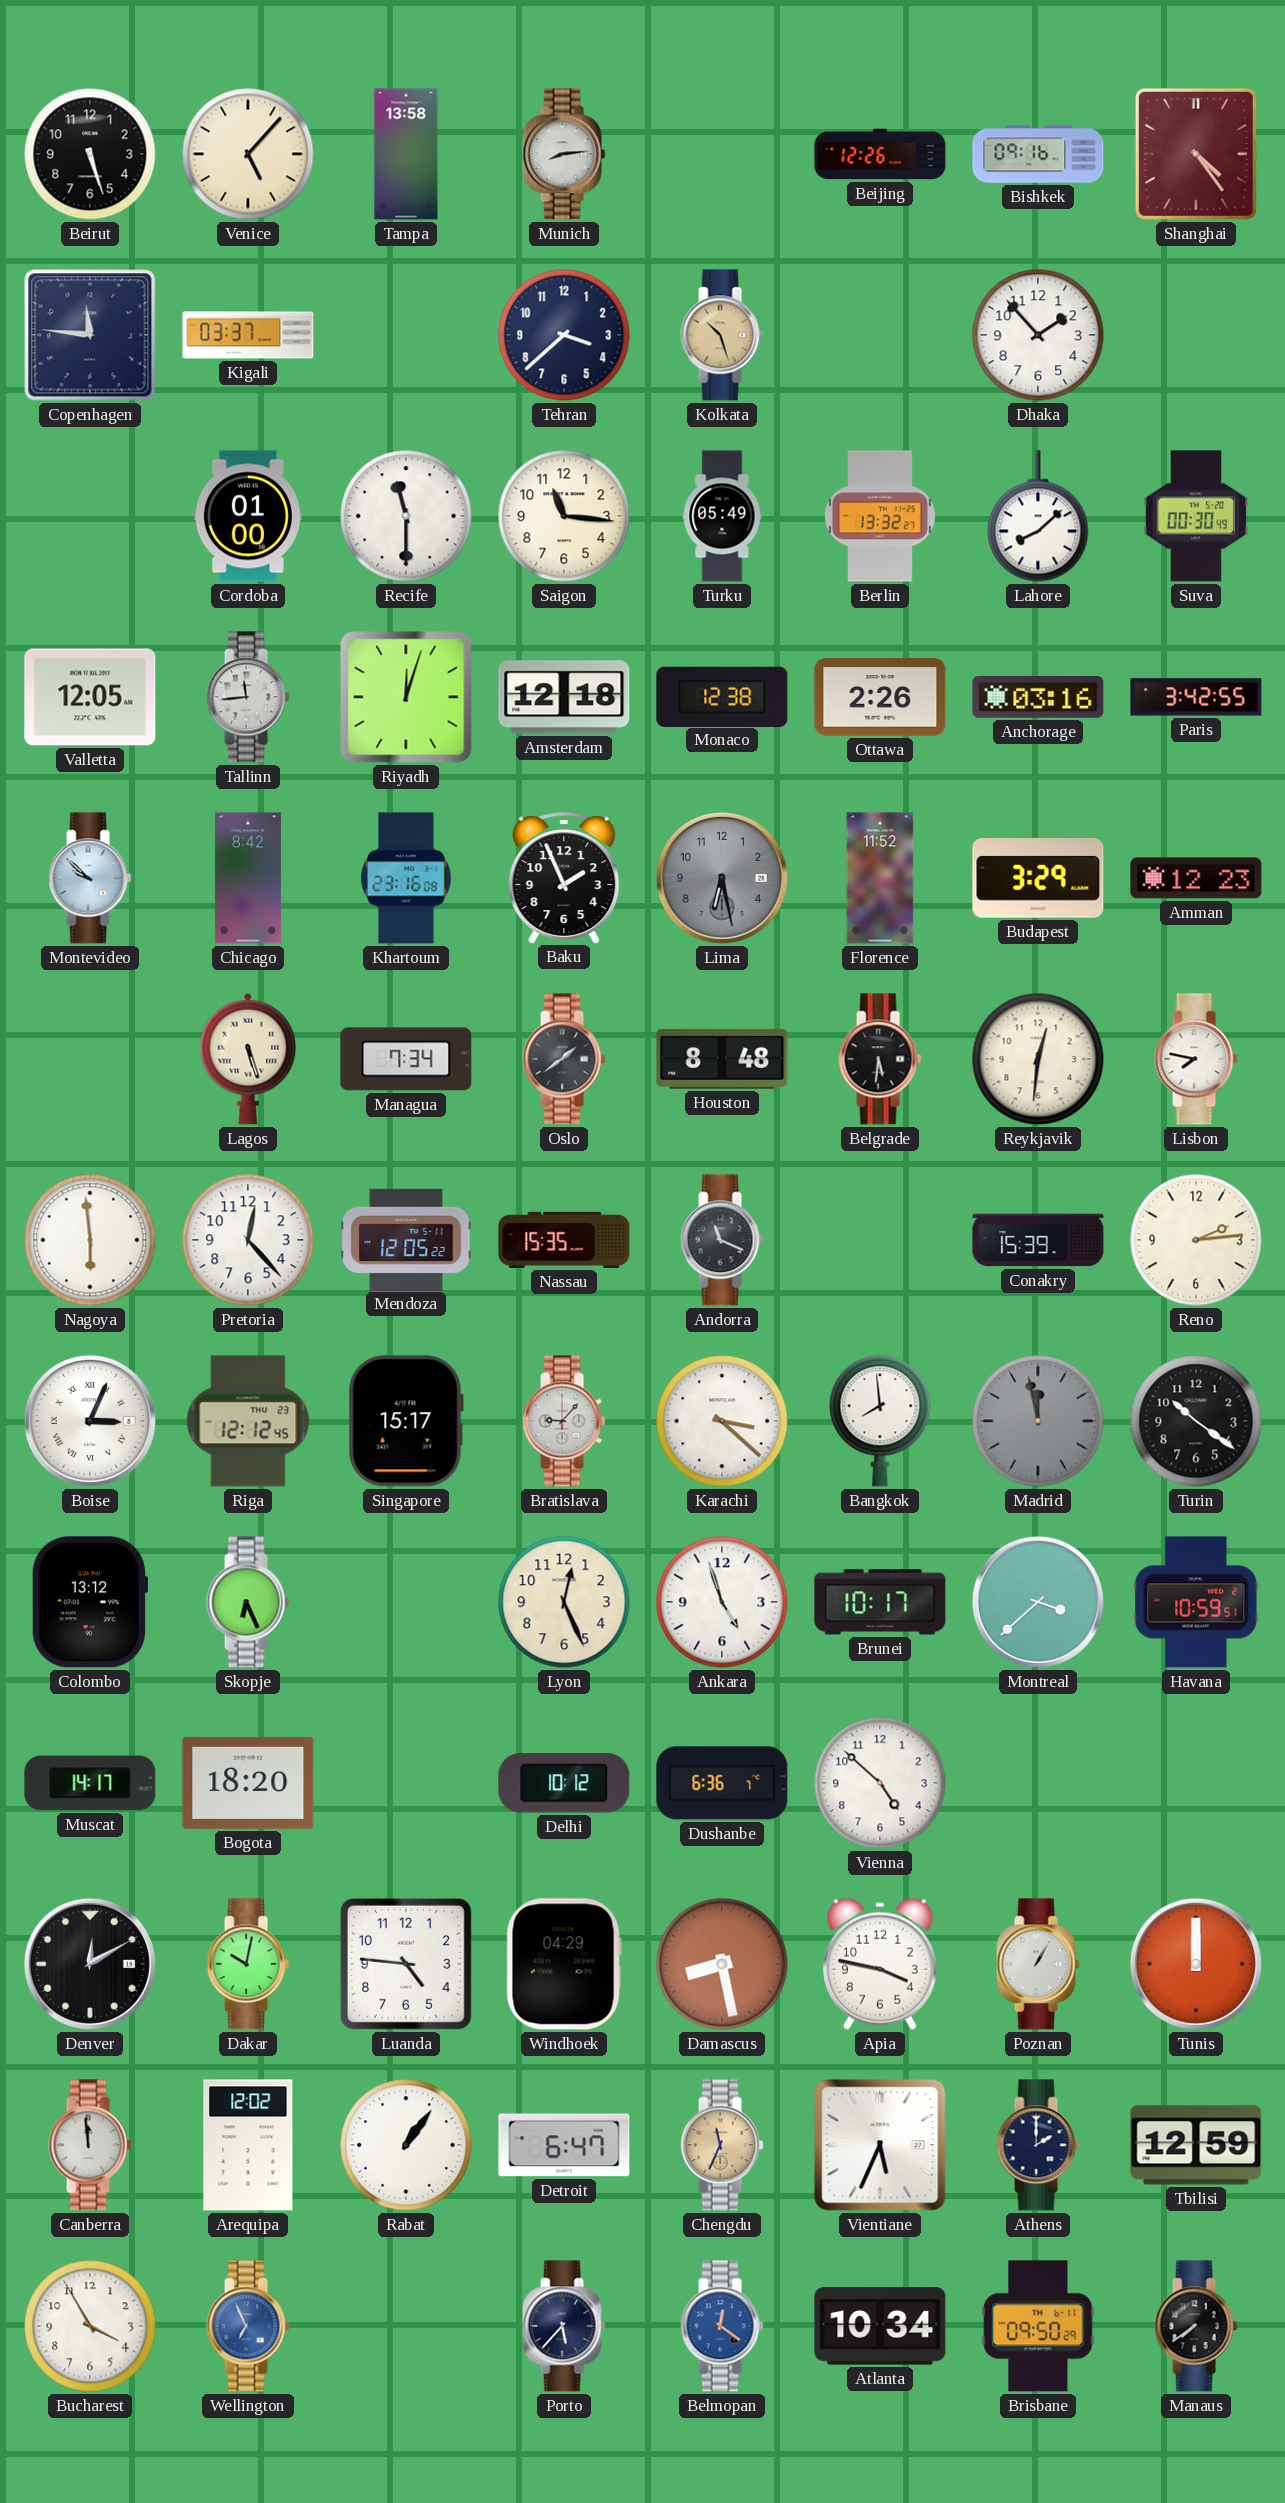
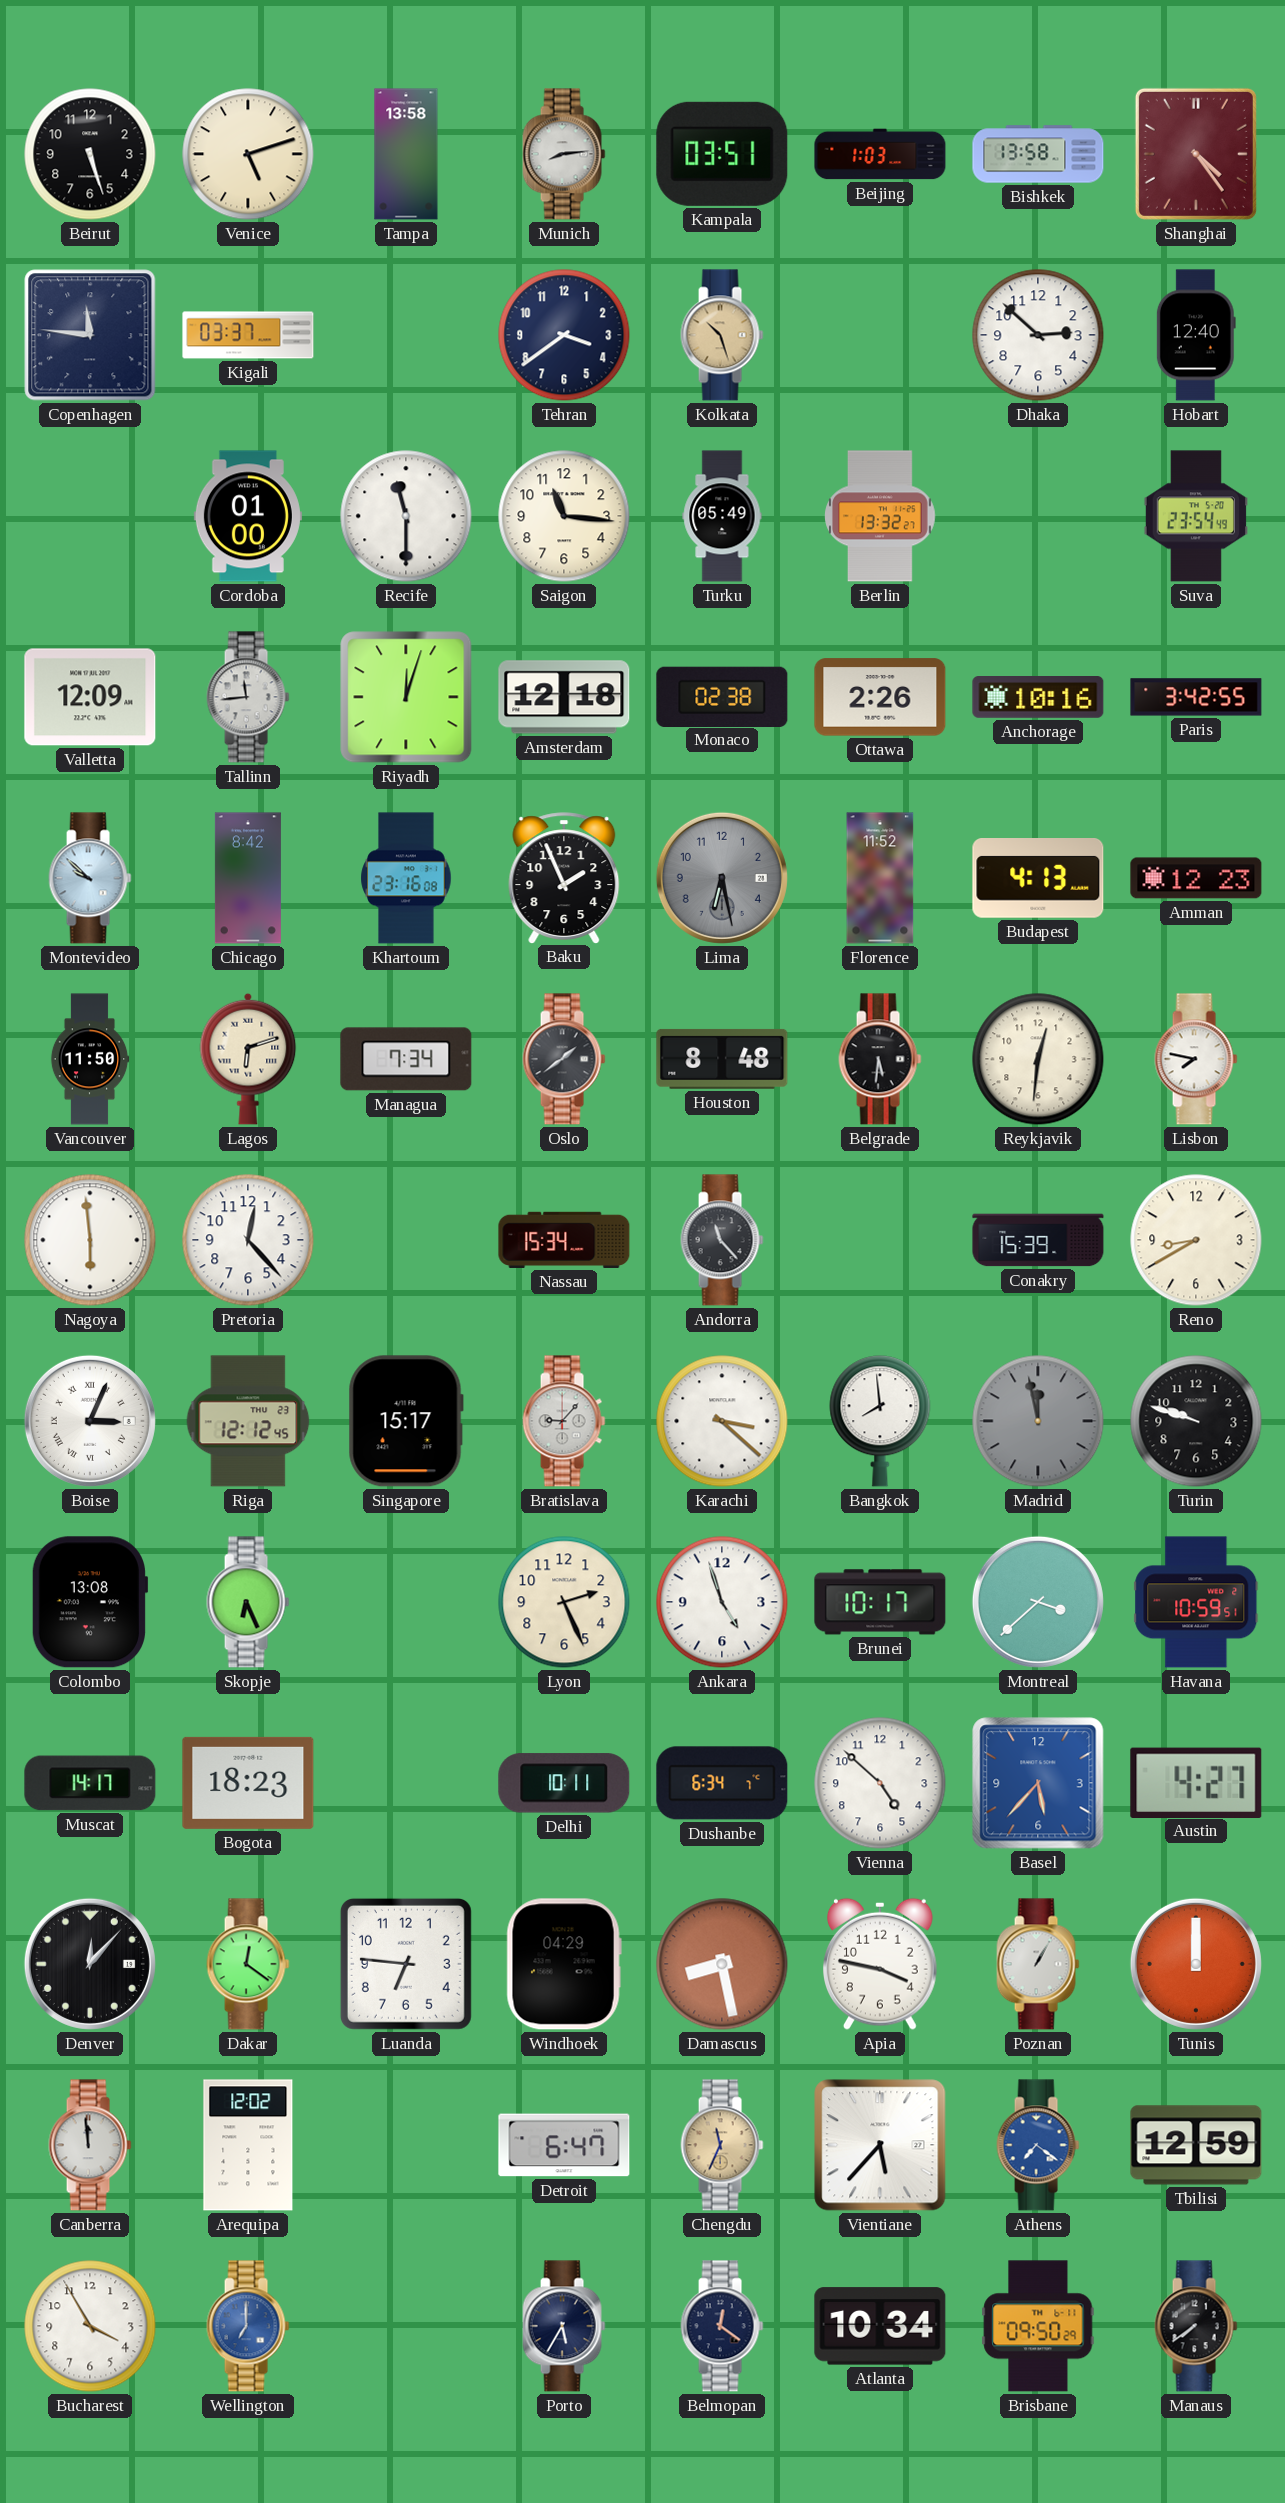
Venice: 5:07 -> 5:12 (248, 154)
Kampala: none -> 03:51 (722, 154)
Beijing: 12:26 -> 1:03 (880, 154)
Bishkek: 09:16 -> 13:58 (1038, 154)
Tehran: 3:38 -> 3:39 (564, 335)
Dhaka: 1:53 -> 2:52 (1038, 335)
Hobart: none -> 12:40 (1196, 335)
Lahore: 8:08 -> none (1038, 516)
Suva: 00:30 -> 23:54 (1195, 516)
Valletta: 12:05 -> 12:09 (90, 697)
Monaco: 12:38 -> 02:38 (722, 696)
Anchorage: 03:16 -> 10:16 (1038, 698)
Budapest: 3:29 -> 4:13 (1038, 879)
Vancouver: none -> 11:50 (90, 1059)
Lagos: 5:27 -> 6:12 (248, 1059)
Mendoza: 12:05 -> none (406, 1239)
Nassau: 15:35 -> 15:34 (564, 1240)
Andorra: 11:19 -> 11:23 (722, 1240)
Reno: 2:14 -> 8:40 (1196, 1240)
Turin: 10:21 -> 9:48 (1196, 1421)
Colombo: 13:12 -> 13:08 (90, 1602)
Lyon: 12:26 -> 2:26 (564, 1602)
Bogota: 18:20 -> 18:23 (248, 1783)
Delhi: 10:12 -> 10:11 (564, 1783)
Dushanbe: 6:36 -> 6:34 (722, 1783)
Basel: none -> 5:37 (1038, 1783)
Austin: none -> 4:27 (1196, 1782)
Denver: 12:10 -> 12:07 (90, 1964)
Dakar: 10:02 -> 12:21 (248, 1964)
Luanda: 4:46 -> 6:46 (406, 1964)
Rabat: 1:06 -> none (406, 2145)
Vientiane: 5:34 -> 5:37 (880, 2145)
Athens: 2:00 -> 7:21 (1038, 2145)
Athens dial: navy -> blue (1038, 2145)
Wellington: 6:56 -> 7:00 (248, 2326)
Porto: 5:37 -> 5:35 (564, 2326)
Belmopan dial: blue -> navy (722, 2326)
